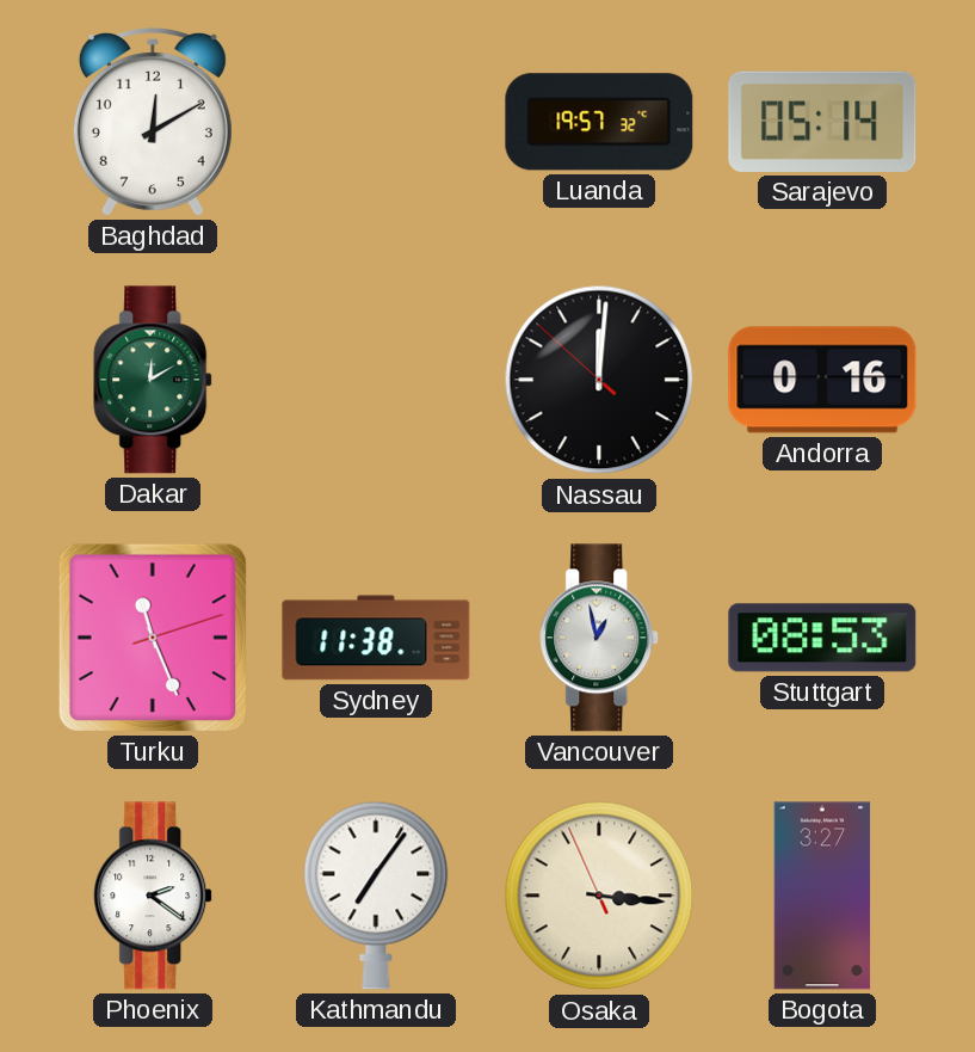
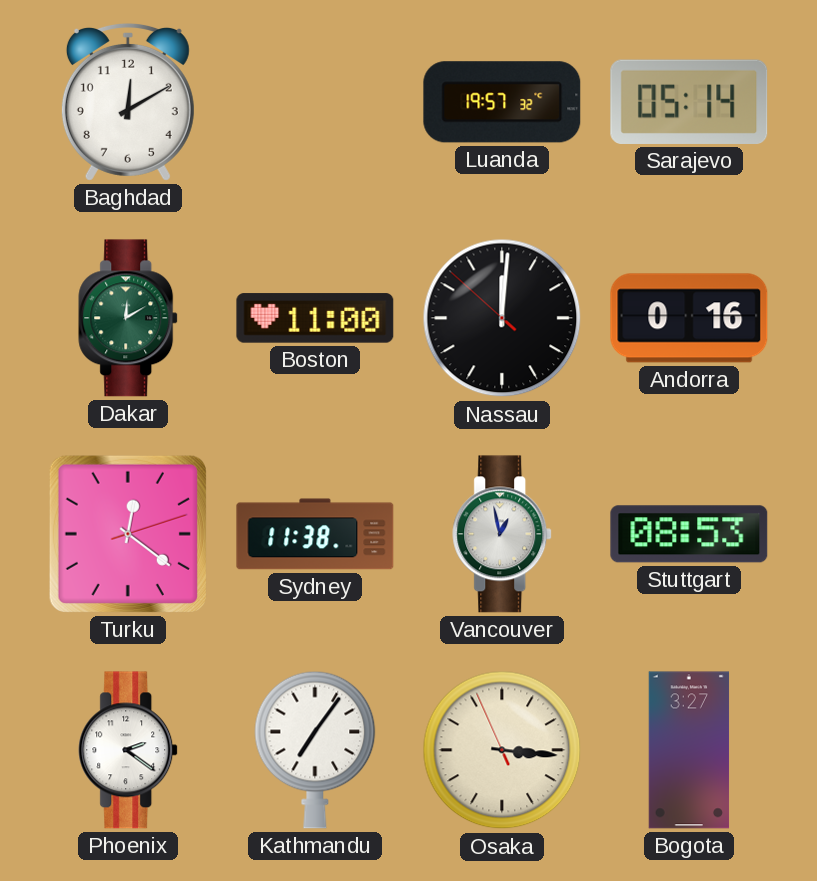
Boston: none -> 11:00 (315, 318)
Turku: 11:26 -> 12:21 (128, 534)
